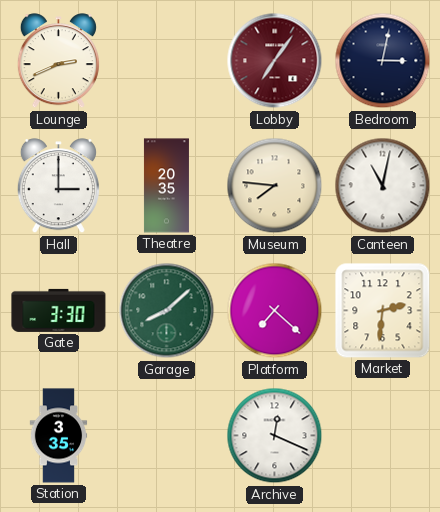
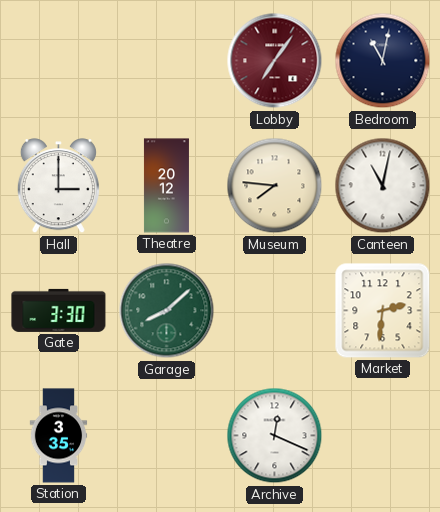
Lounge: 2:41 -> none (58, 61)
Bedroom: 3:02 -> 11:02 (383, 61)
Theatre: 20:35 -> 20:12 (166, 186)
Platform: 7:22 -> none (275, 311)
